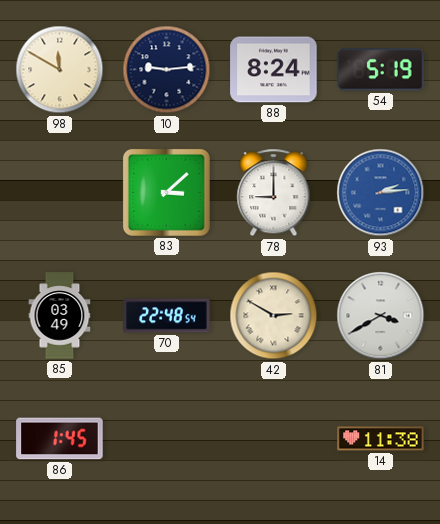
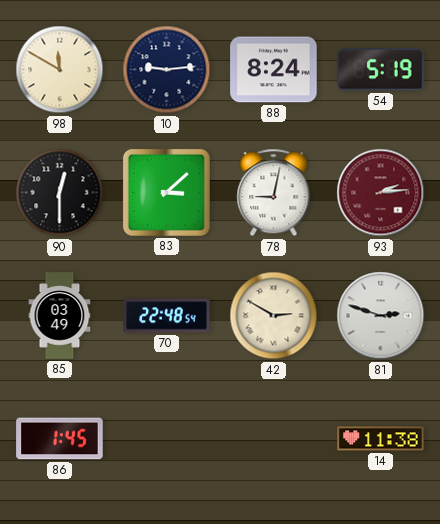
90: none -> 12:30 (60, 193)
78: 9:00 -> 9:02 (274, 193)
93 dial: blue -> burgundy (381, 193)
81: 3:40 -> 2:48 (381, 316)
